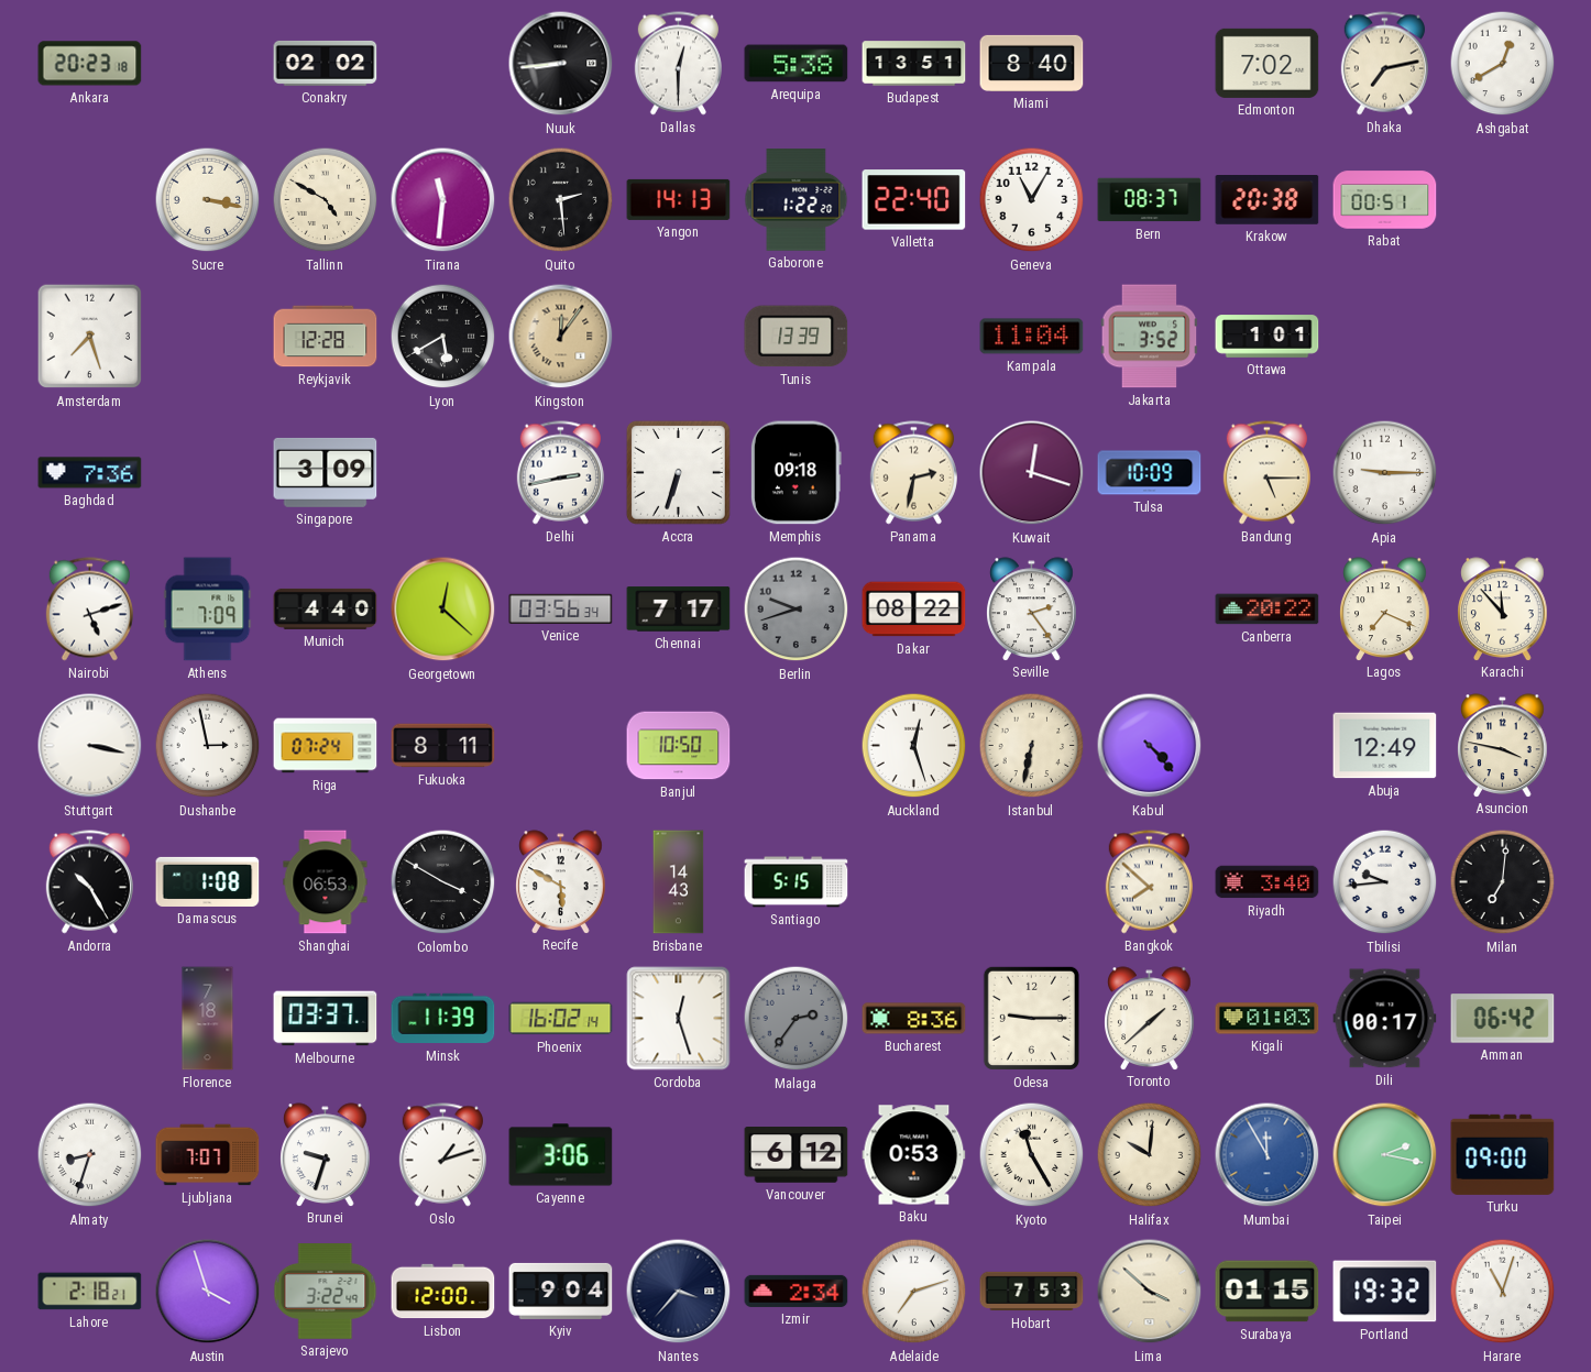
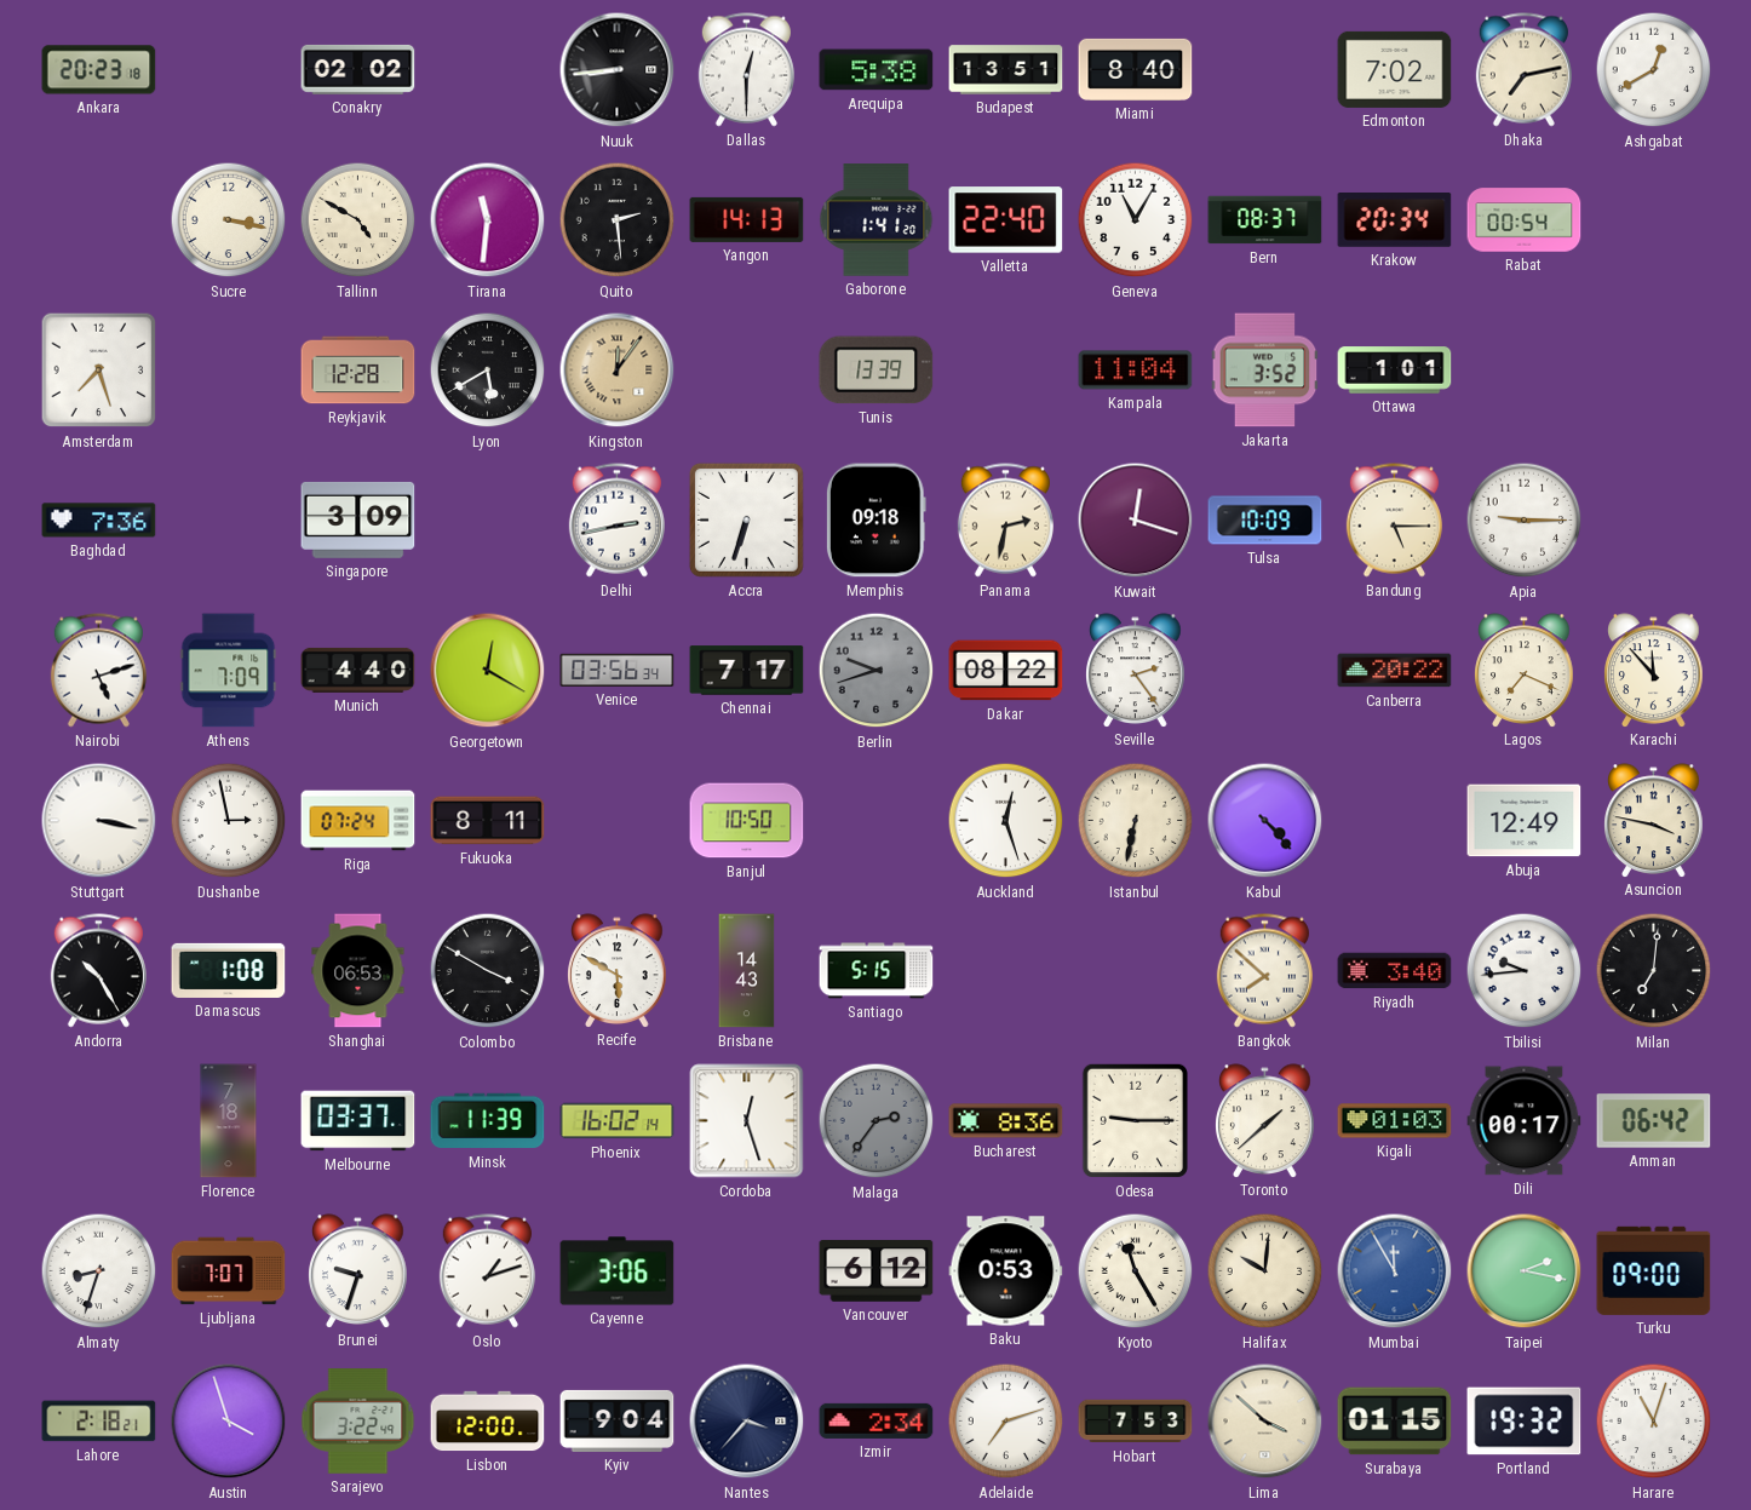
Gaborone: 1:22 -> 1:41 (877, 220)
Krakow: 20:38 -> 20:34 (1395, 220)
Rabat: 00:51 -> 00:54 (1525, 220)
Georgetown: 12:22 -> 12:20 (488, 671)
